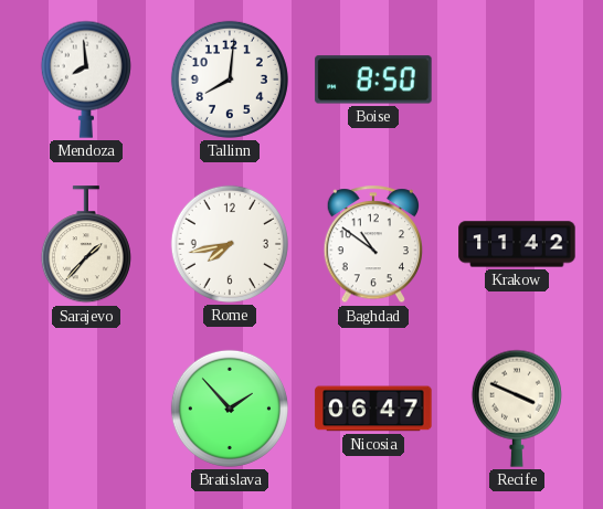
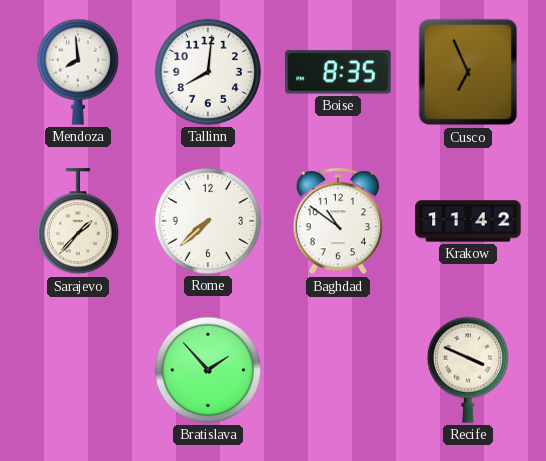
Boise: 8:50 -> 8:35 (338, 72)
Cusco: none -> 6:56 (468, 72)
Rome: 7:43 -> 7:38 (208, 221)
Nicosia: 06:47 -> none (373, 409)
